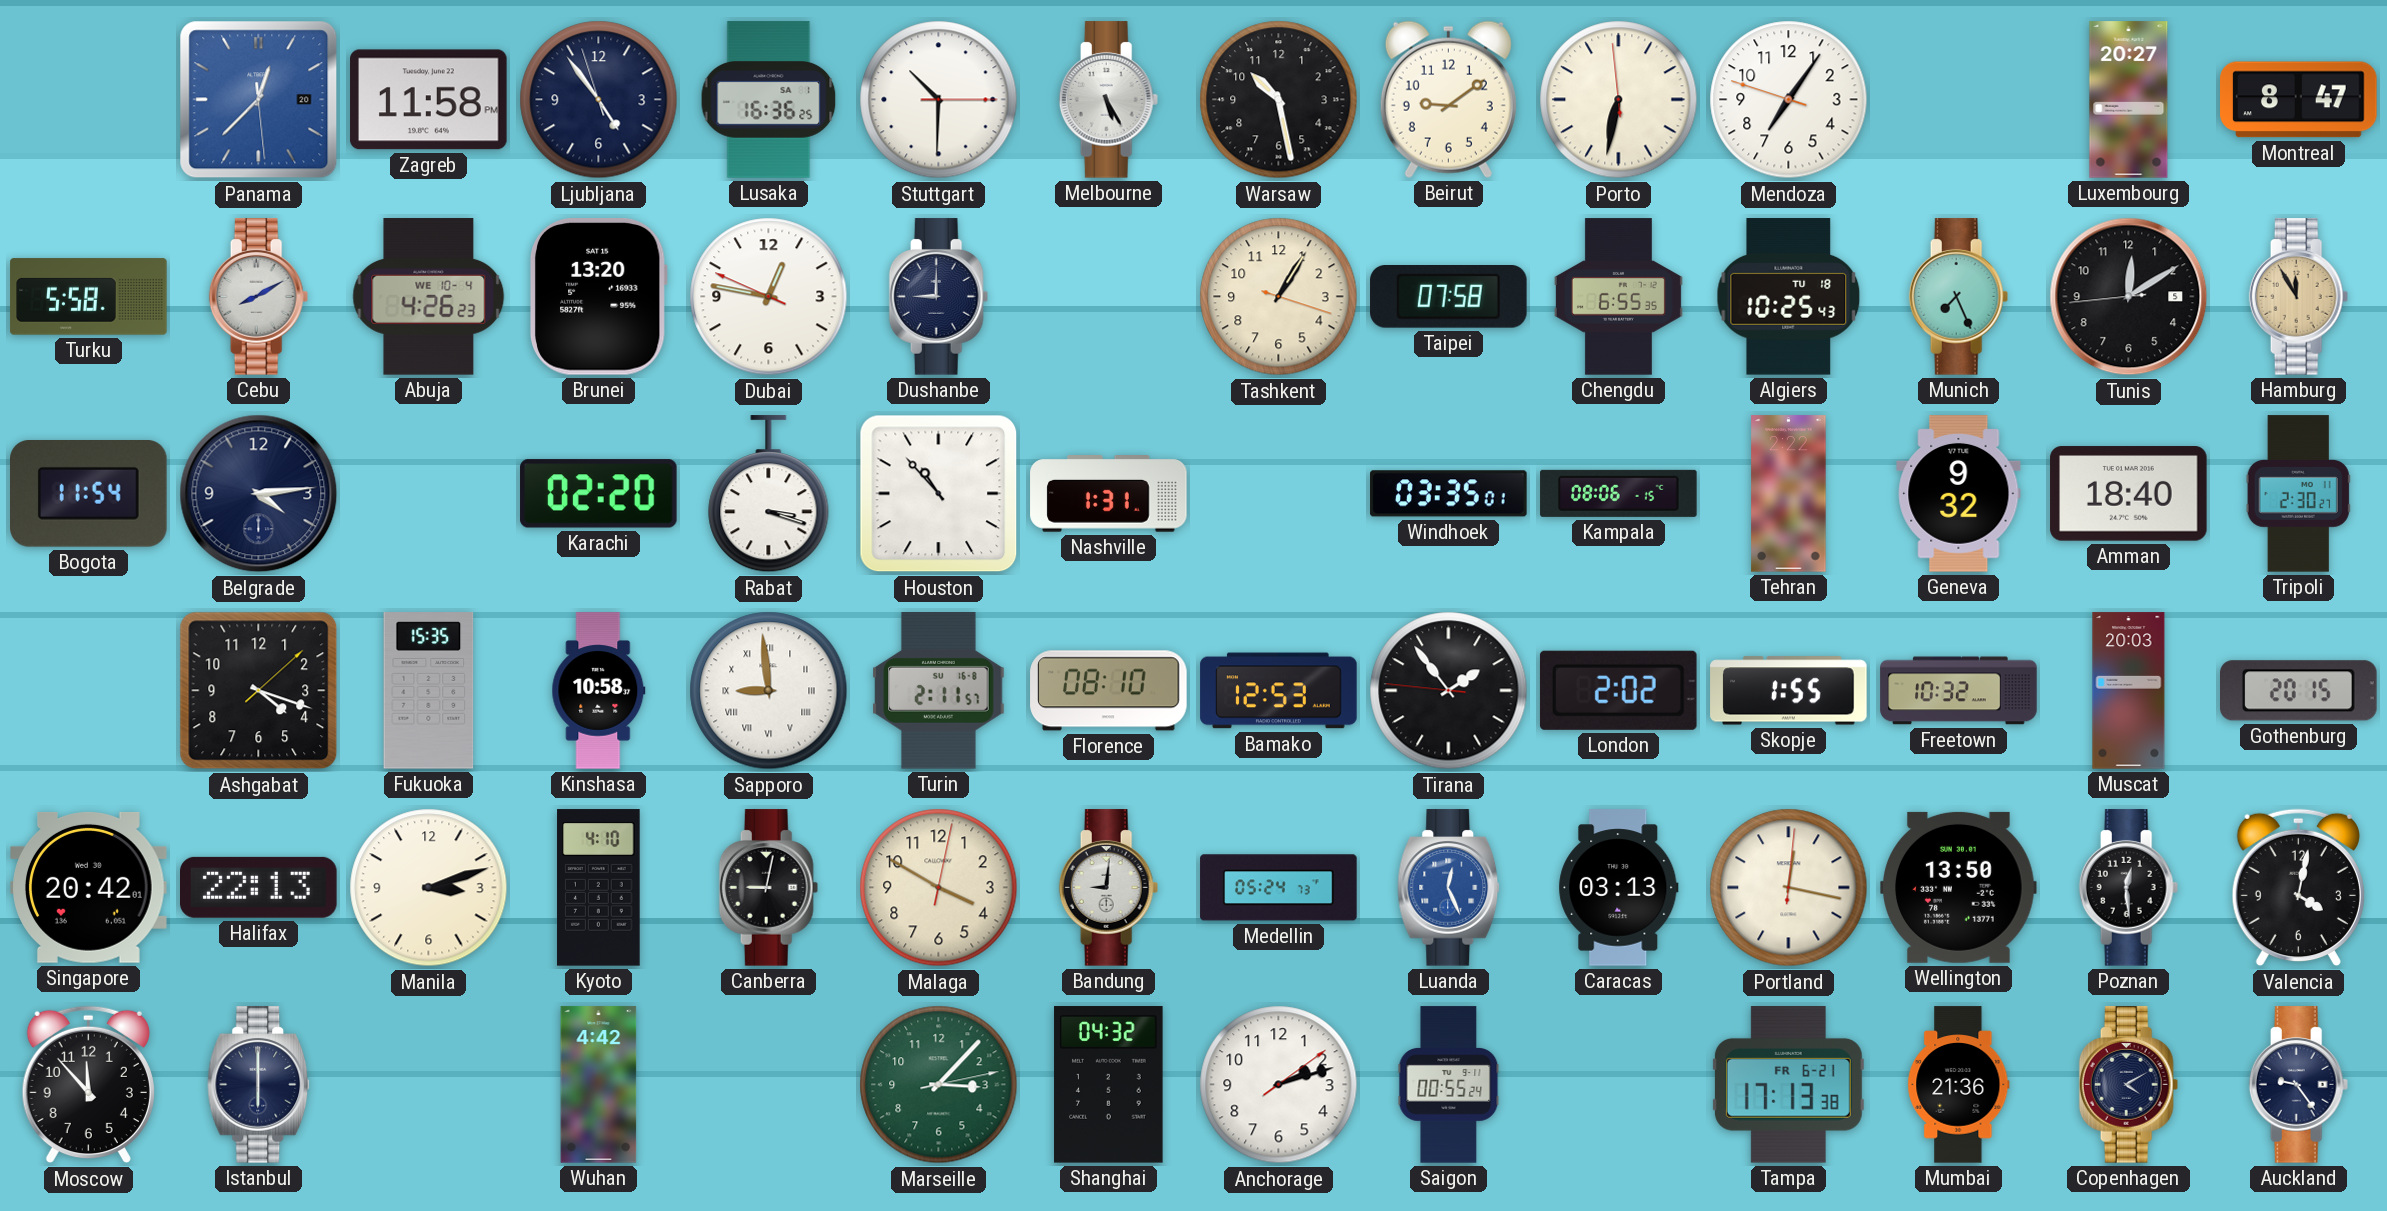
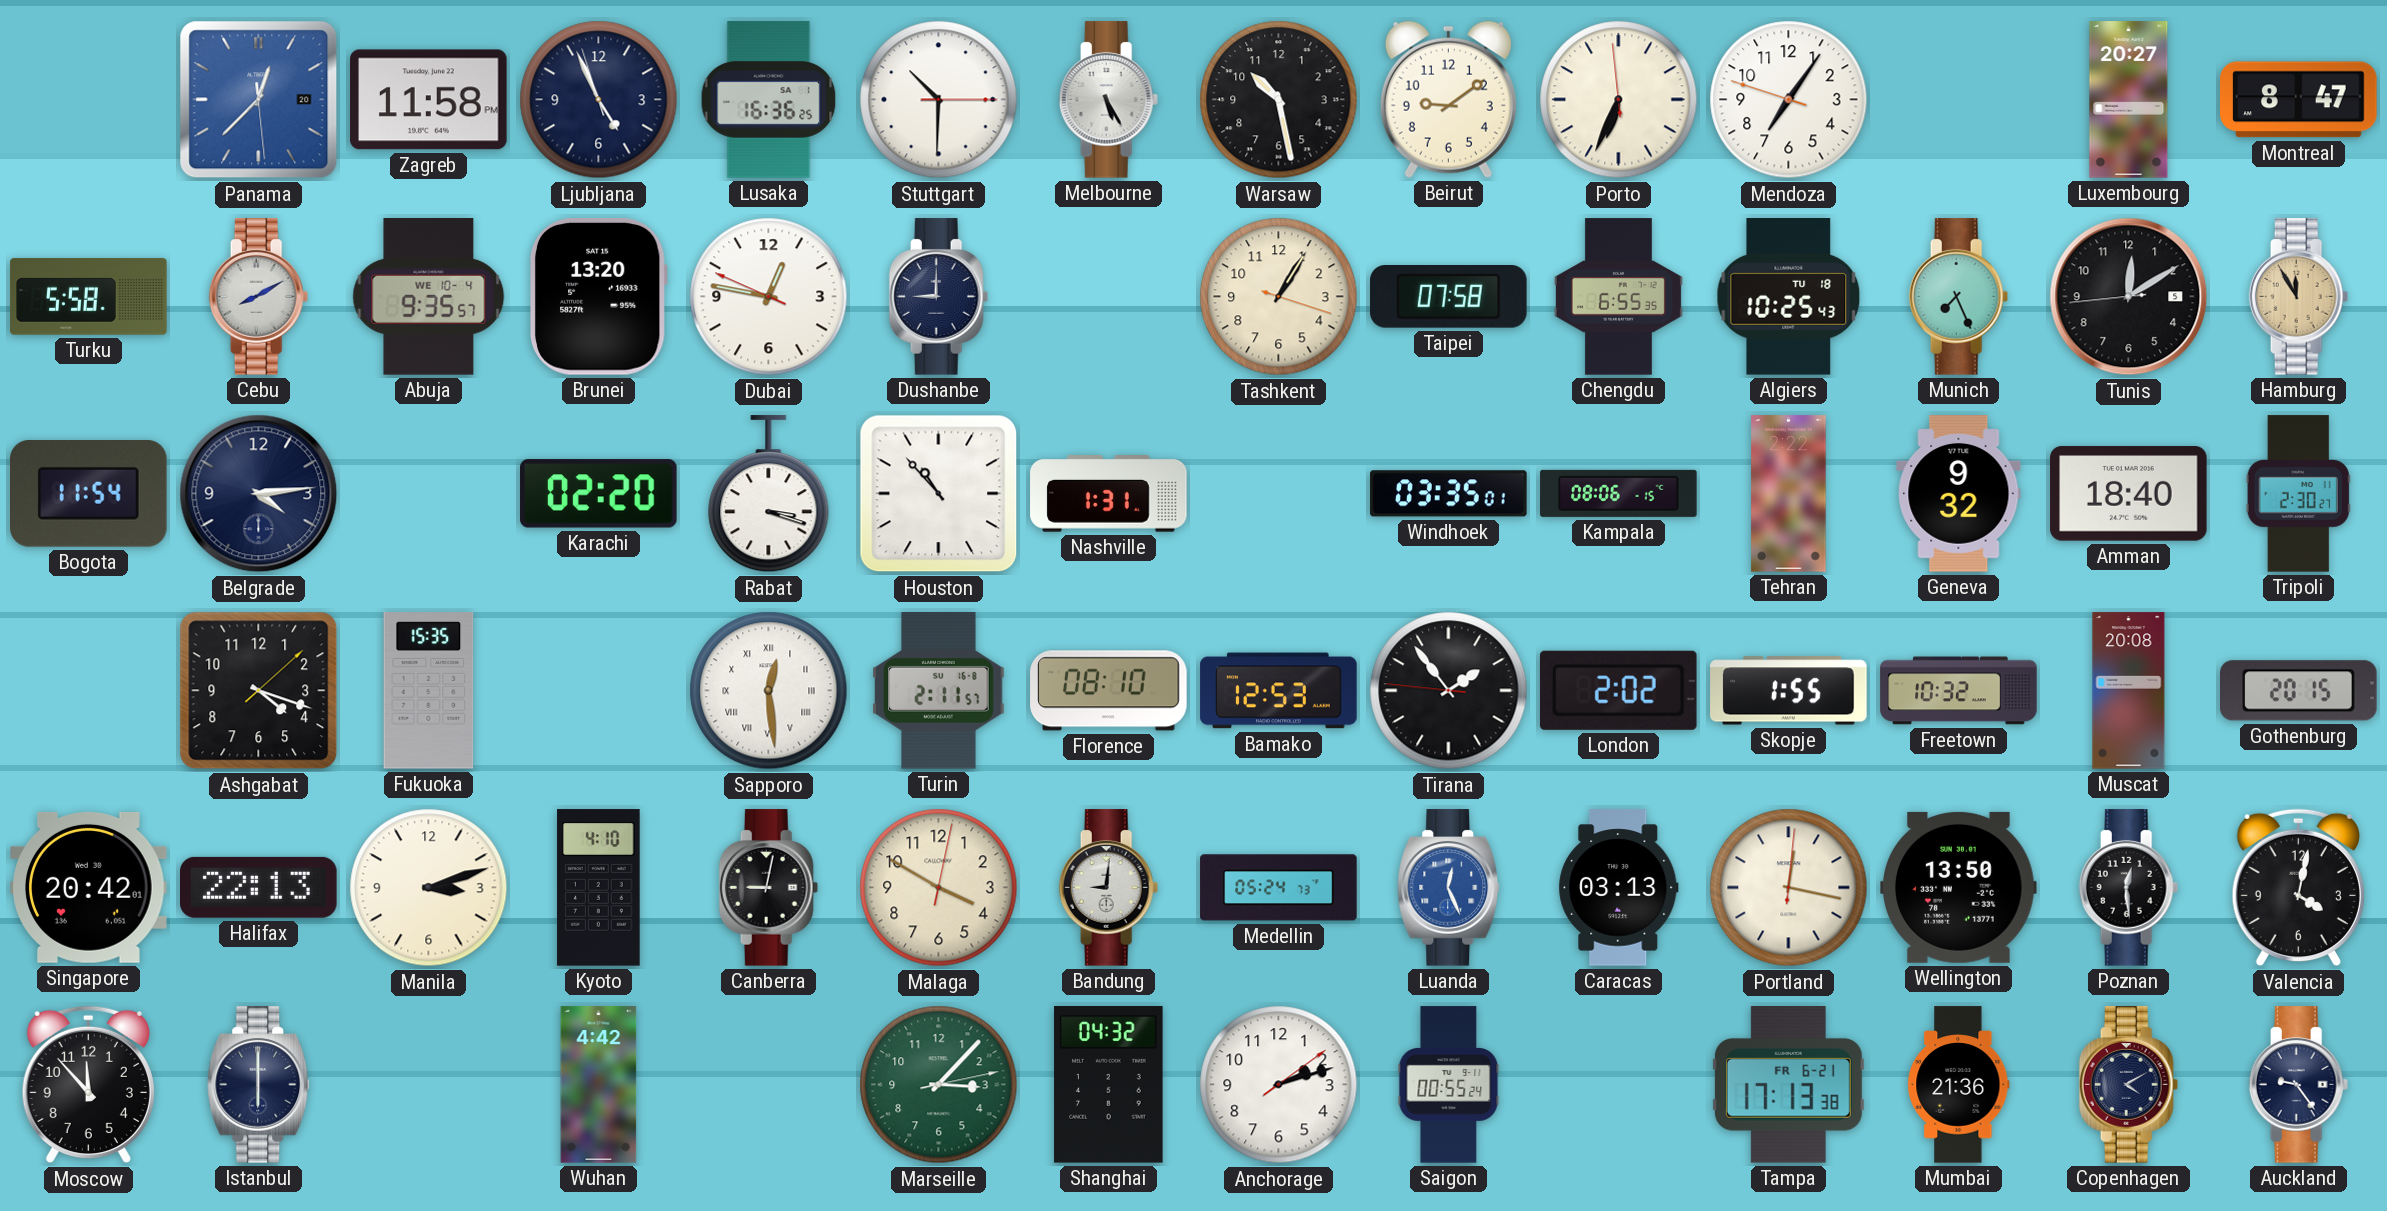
Ljubljana: 4:53 -> 4:55 (599, 100)
Porto: 6:31 -> 6:33 (1619, 100)
Abuja: 4:26 -> 9:35 (429, 297)
Kinshasa: 10:58 -> none (599, 691)
Sapporo: 8:59 -> 12:29 (769, 691)
Muscat: 20:03 -> 20:08 (2129, 691)
